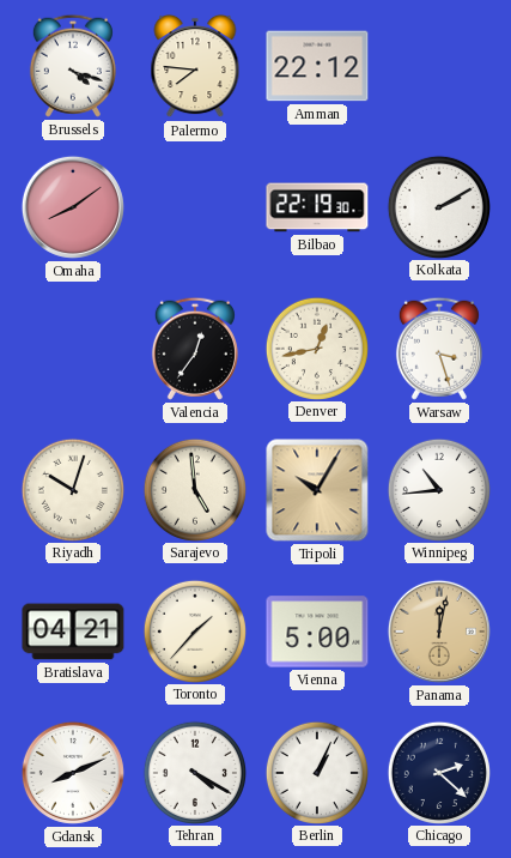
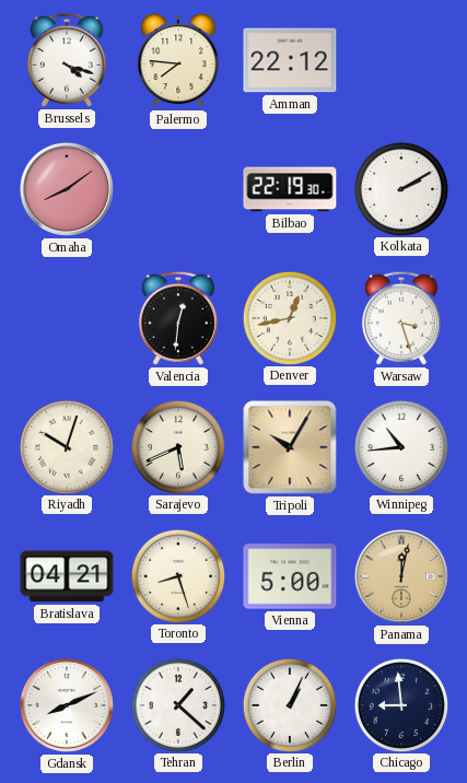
Valencia: 12:36 -> 12:31 (178, 318)
Sarajevo: 4:59 -> 5:41 (177, 446)
Toronto: 1:37 -> 8:27 (177, 575)
Tehran: 4:20 -> 1:22 (177, 704)
Chicago: 2:22 -> 8:59 (400, 704)
